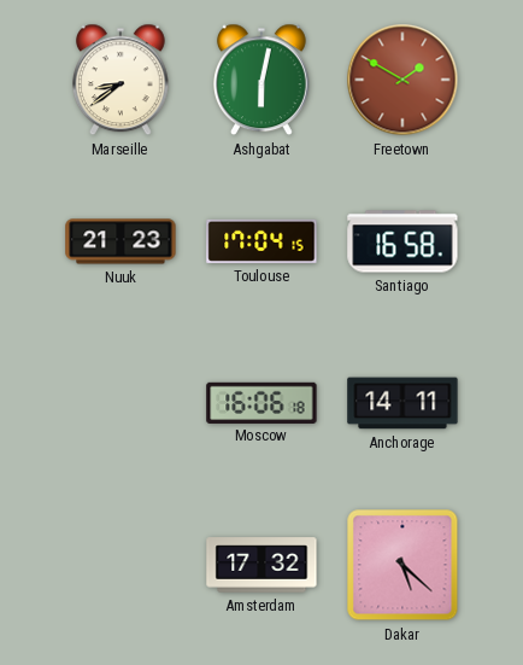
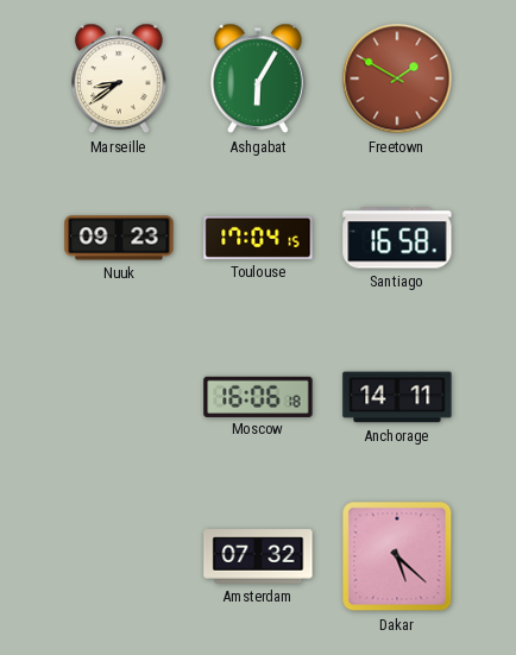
Ashgabat: 6:02 -> 6:05 (258, 78)
Nuuk: 21:23 -> 09:23 (119, 238)
Amsterdam: 17:32 -> 07:32 (258, 556)
